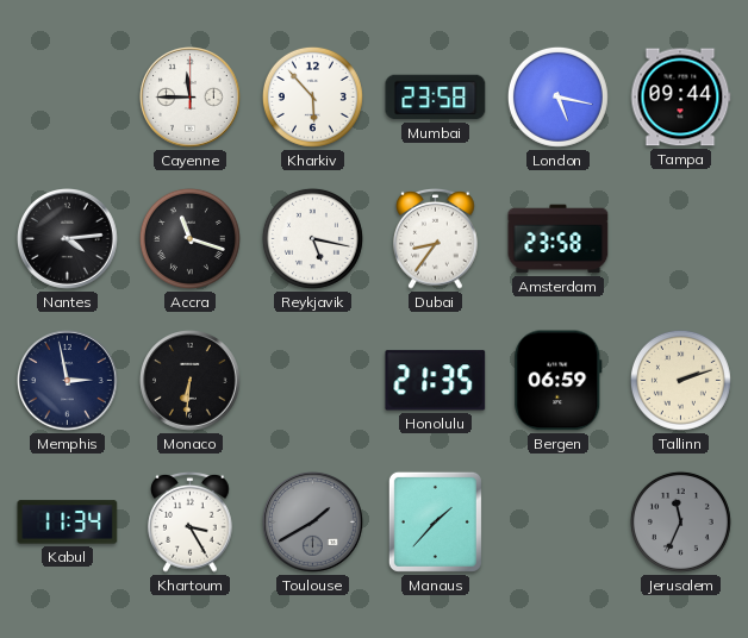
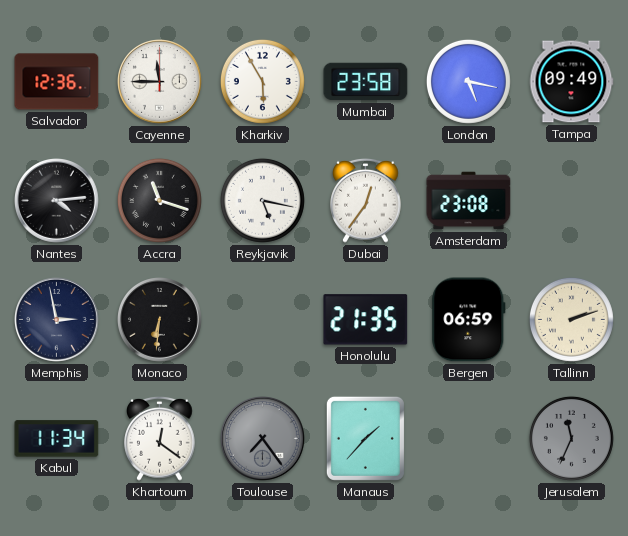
Salvador: none -> 12:36 (57, 82)
Kharkiv: 5:53 -> 5:55 (262, 81)
Tampa: 09:44 -> 09:49 (571, 82)
Dubai: 8:36 -> 12:36 (366, 200)
Amsterdam: 23:58 -> 23:08 (469, 201)
Khartoum: 3:25 -> 12:21 (160, 438)
Toulouse: 1:40 -> 7:24 (263, 439)
